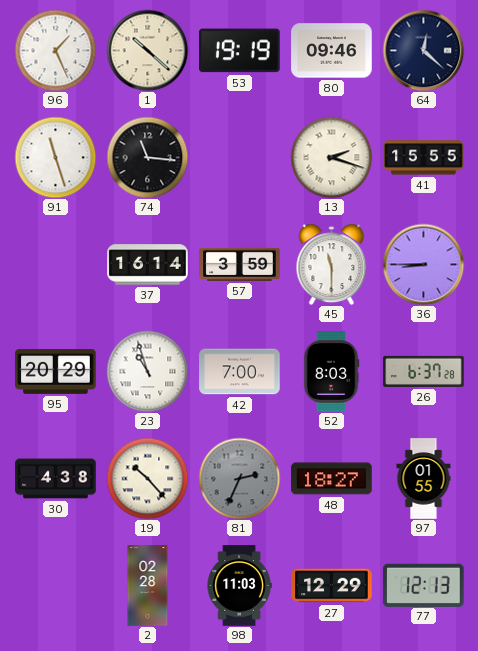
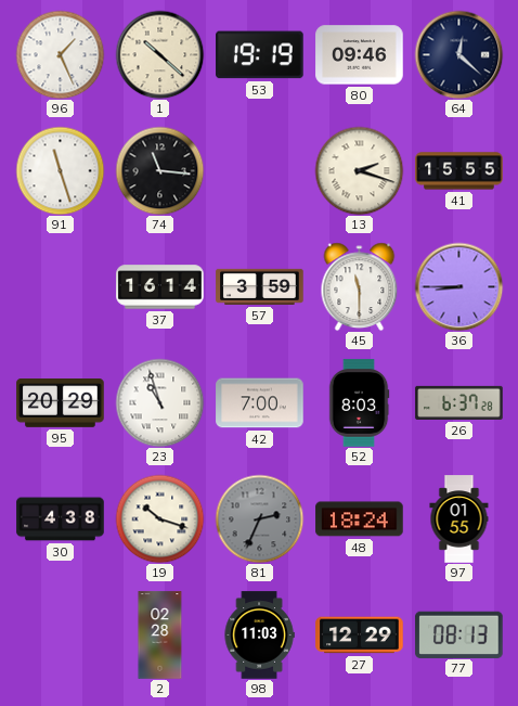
19: 10:23 -> 10:18 (159, 518)
48: 18:27 -> 18:24 (360, 519)
77: 12:13 -> 08:13 (459, 634)
